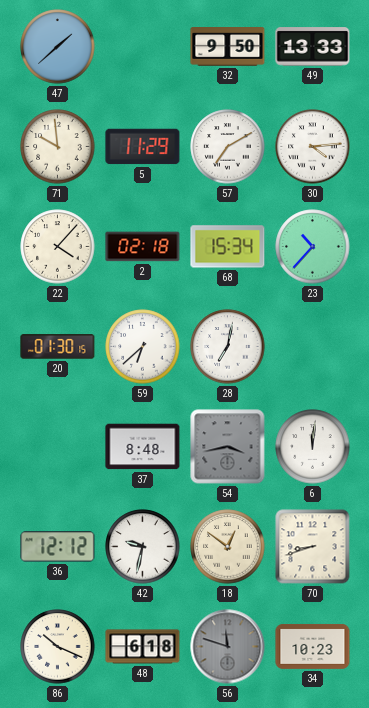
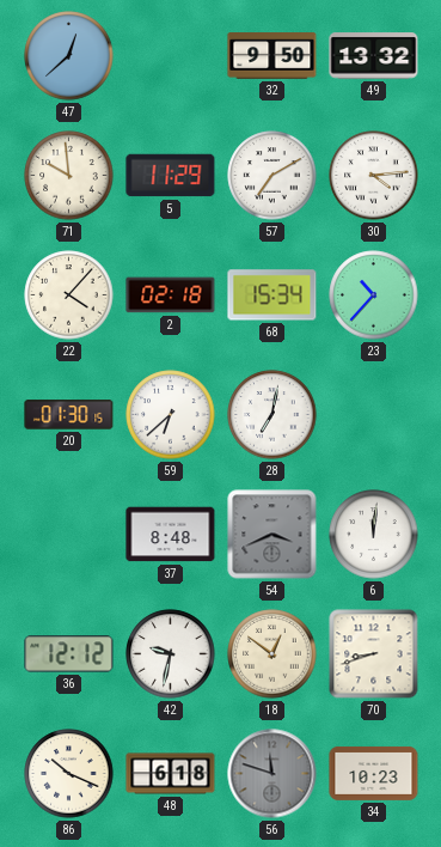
47: 1:38 -> 12:38 (69, 56)
49: 13:33 -> 13:32 (374, 56)
54: 3:43 -> 3:41 (272, 535)
